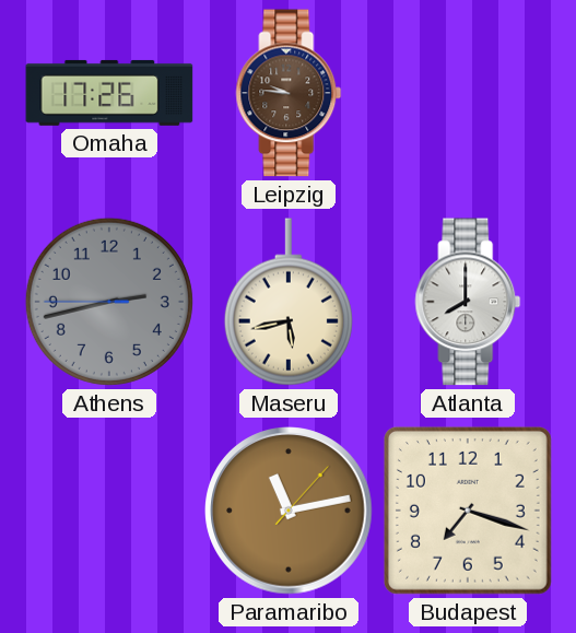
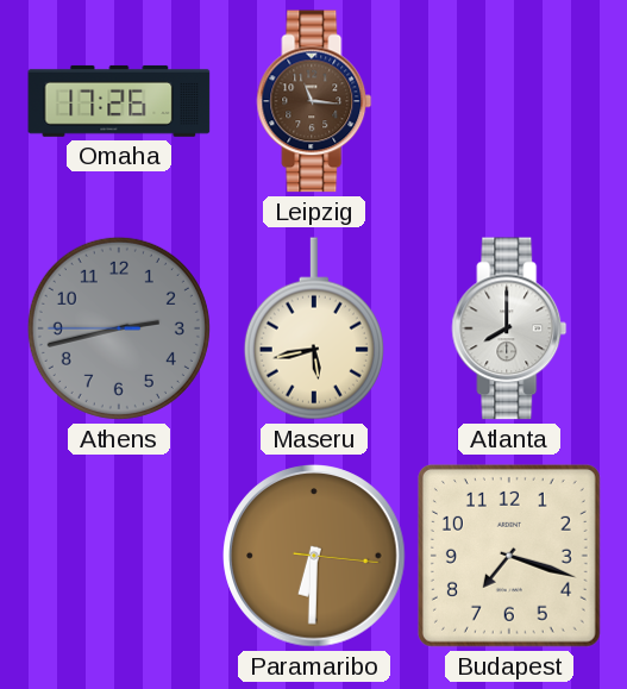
Leipzig: 9:46 -> 11:16 (314, 101)
Paramaribo: 11:13 -> 6:30 (314, 556)
